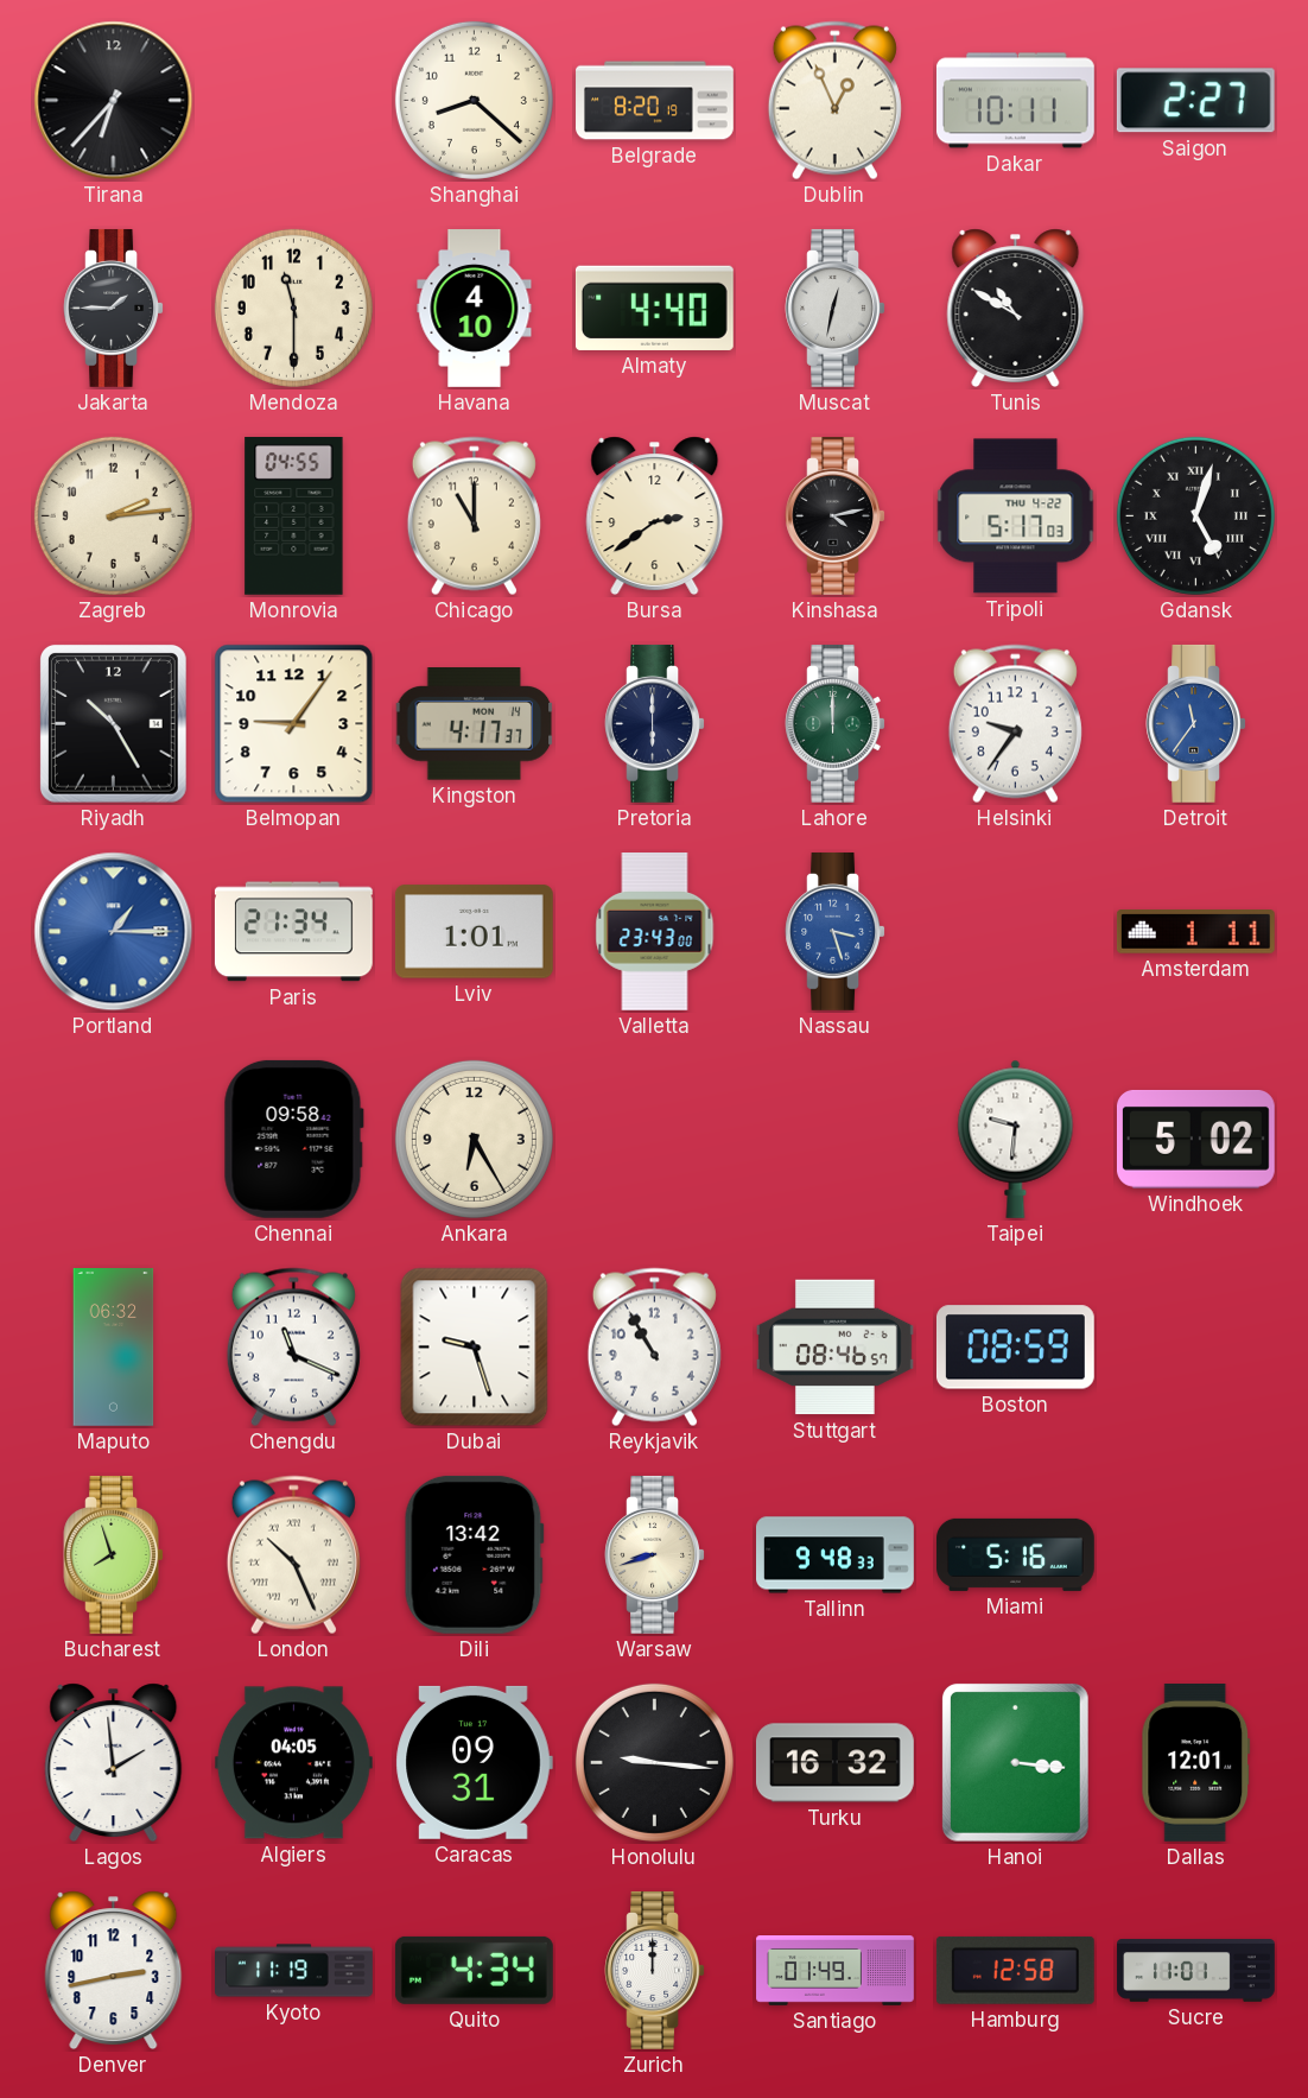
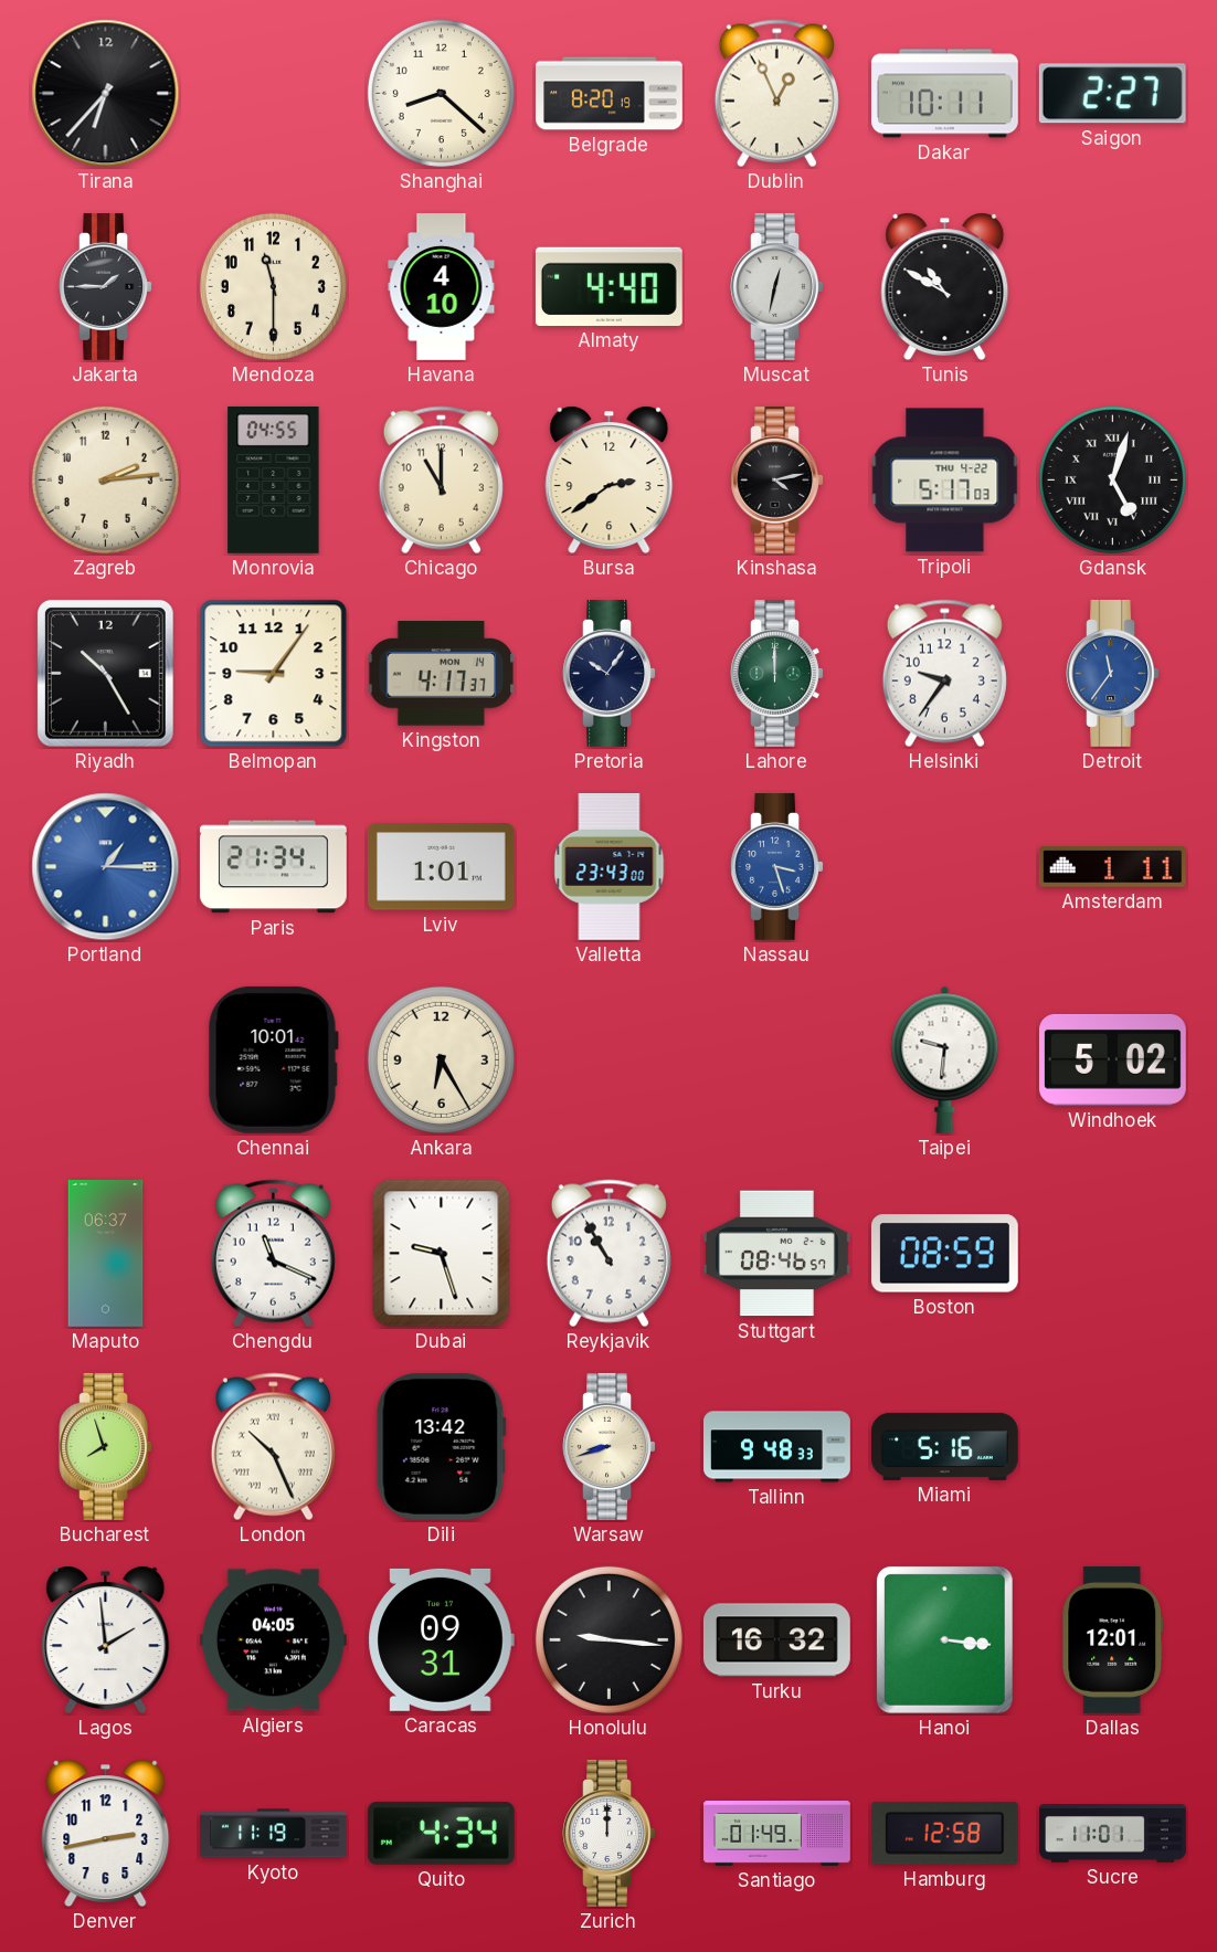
Pretoria: 6:00 -> 10:06 (608, 673)
Chennai: 09:58 -> 10:01 (273, 1059)
Maputo: 06:32 -> 06:37 (106, 1254)
